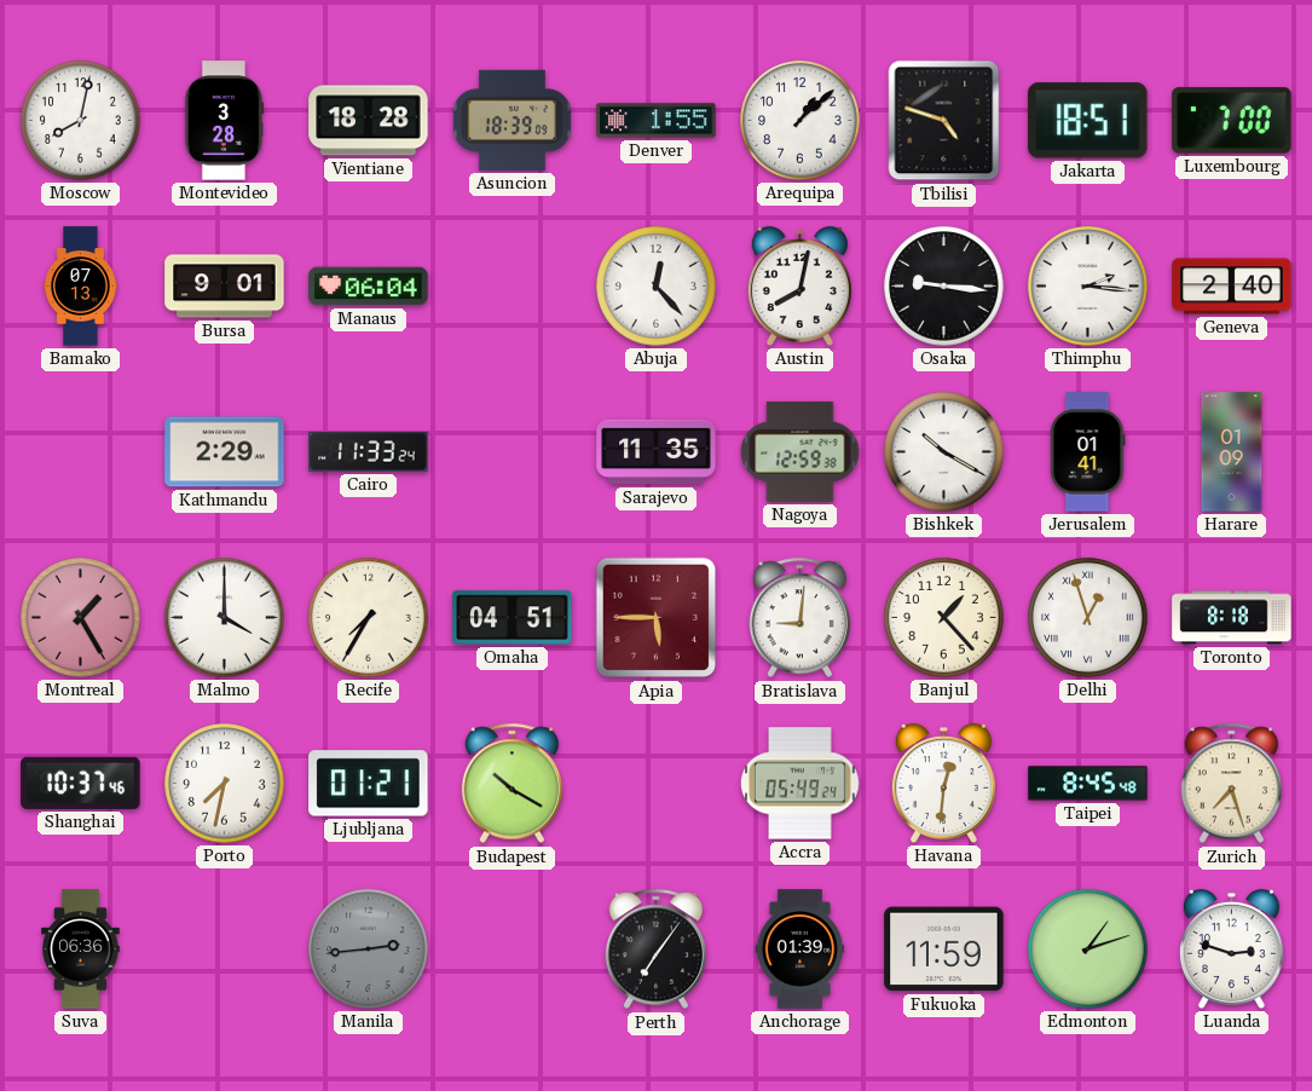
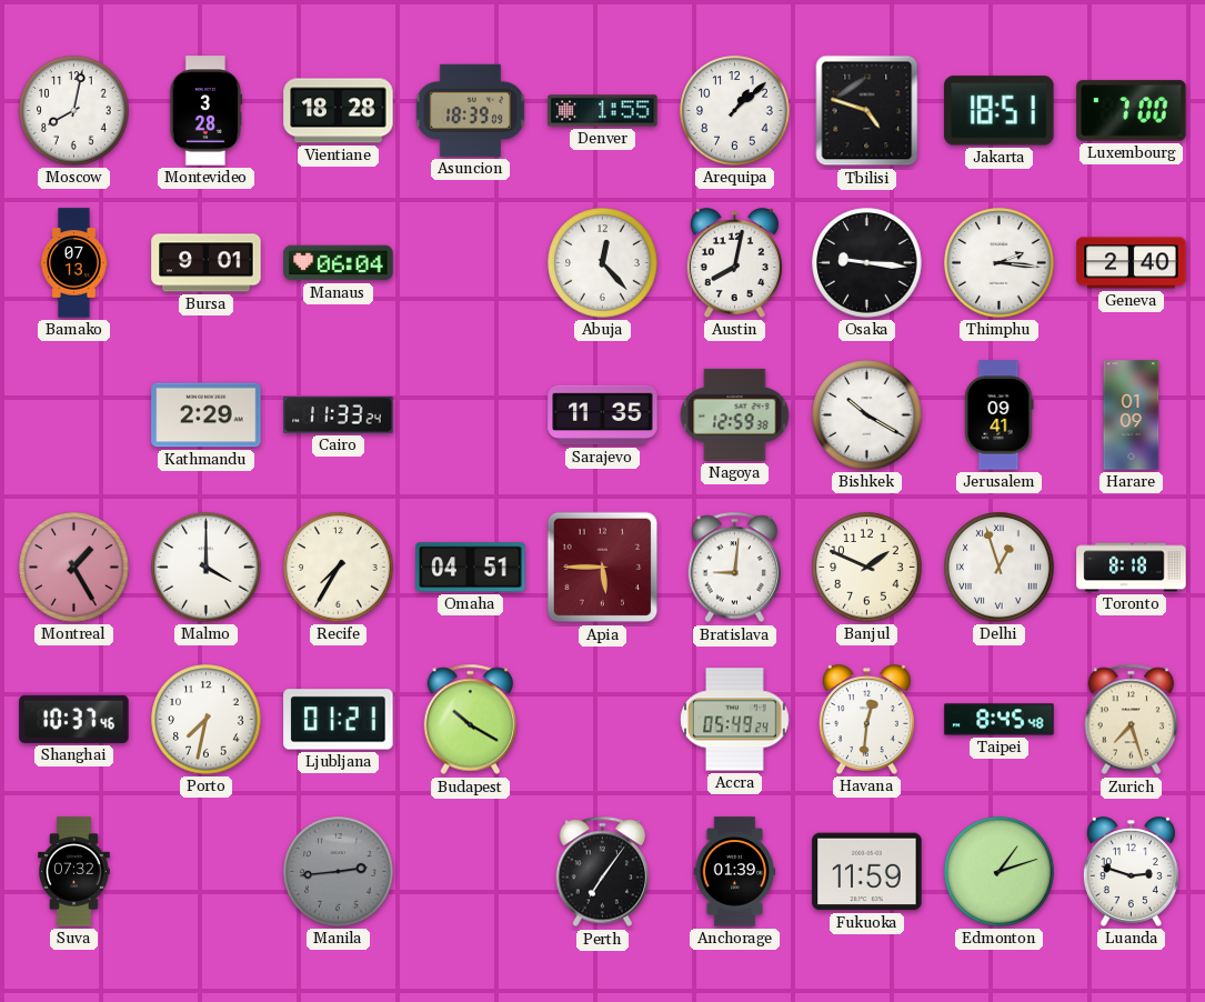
Jerusalem: 01:41 -> 09:41 (1000, 415)
Banjul: 1:23 -> 1:49 (867, 568)
Suva: 06:36 -> 07:32 (74, 872)
